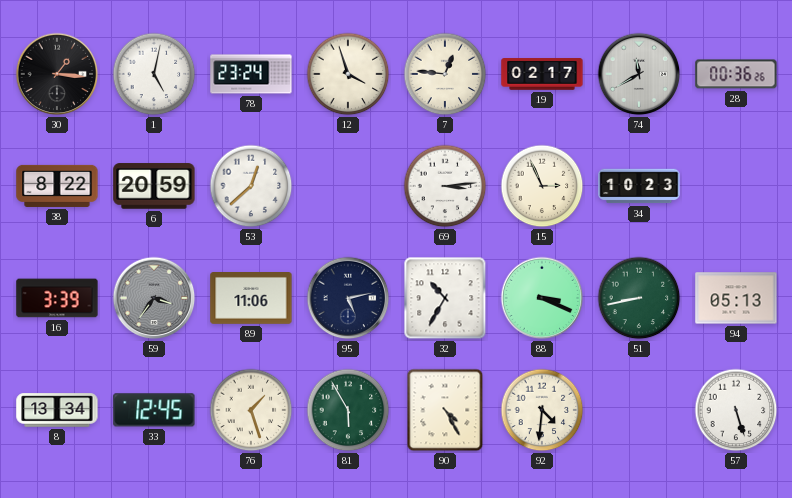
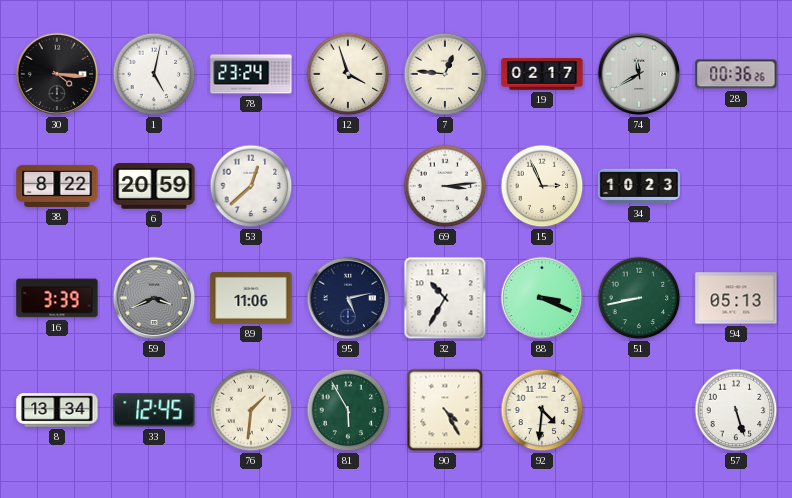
30: 1:16 -> 4:16 (57, 74)
59: 3:36 -> 3:41 (154, 298)
76: 1:27 -> 1:31 (251, 410)
